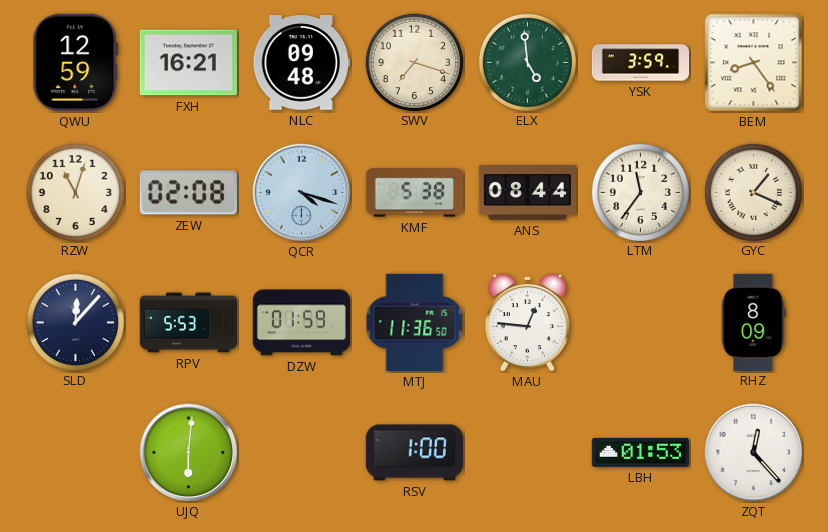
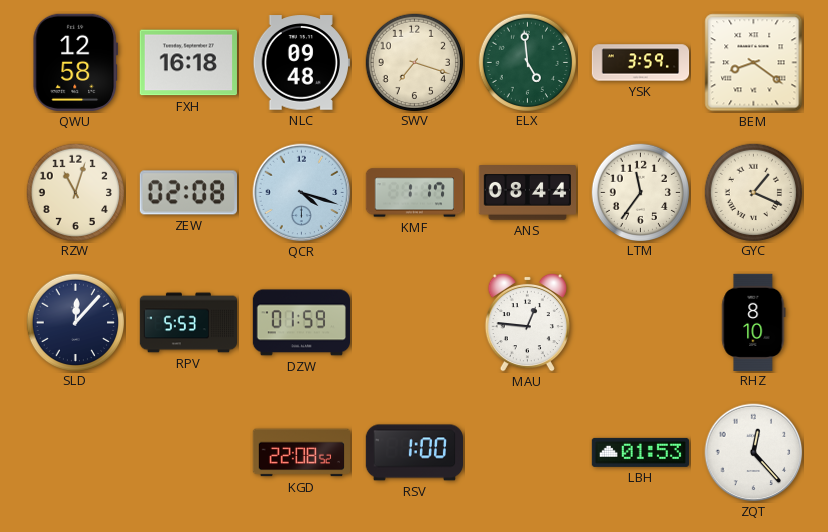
QWU: 12:59 -> 12:58 (76, 62)
FXH: 16:21 -> 16:18 (188, 63)
BEM: 8:24 -> 8:21 (754, 63)
KMF: 5:38 -> 1:17 (414, 193)
MTJ: 11:36 -> none (415, 322)
RHZ: 8:09 -> 8:10 (754, 322)
UJQ: 6:01 -> none (189, 453)
KGD: none -> 22:08 (301, 453)
